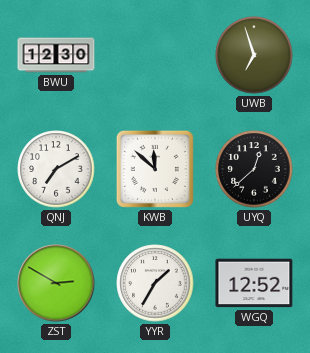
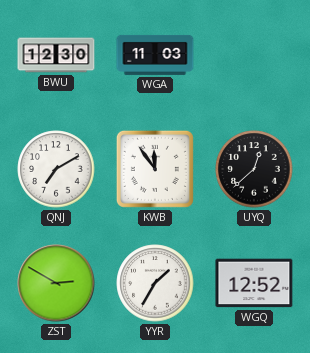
WGA: none -> 11:03 (155, 55)
UWB: 6:57 -> none (254, 55)
KWB: 11:52 -> 11:54 (155, 169)
